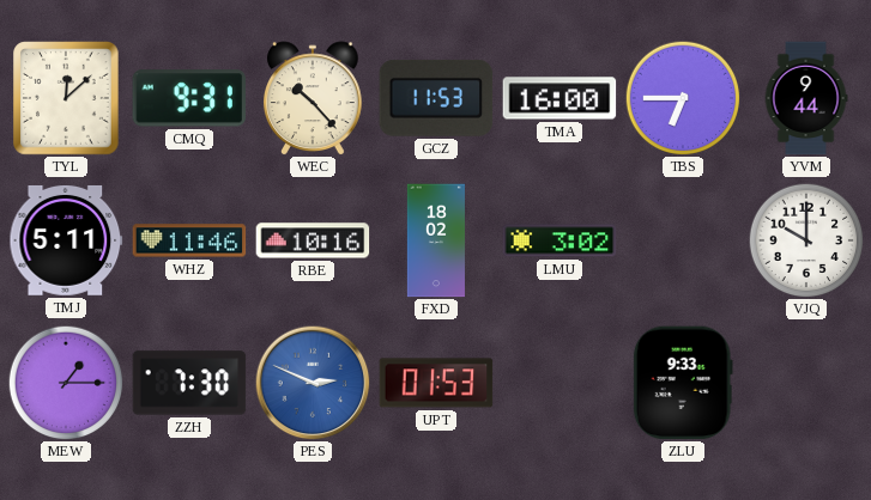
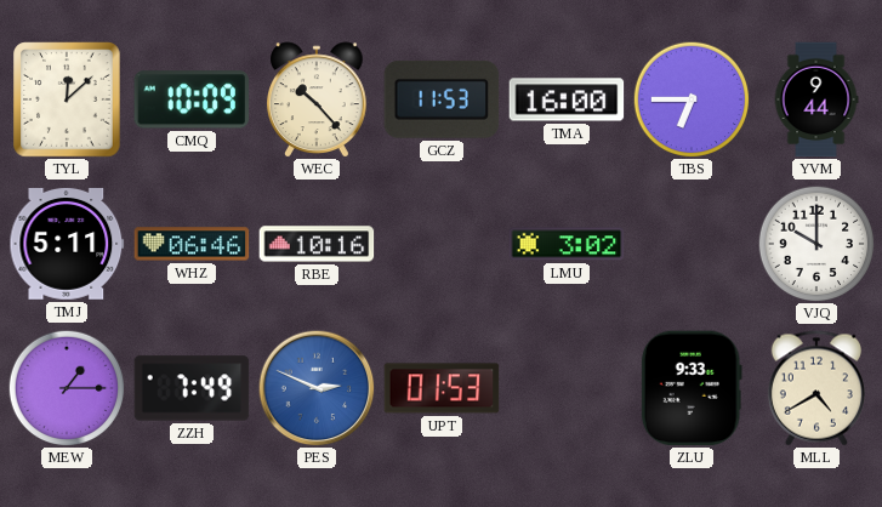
CMQ: 9:31 -> 10:09 (192, 99)
WHZ: 11:46 -> 06:46 (192, 244)
FXD: 18:02 -> none (436, 240)
ZZH: 7:30 -> 7:49 (192, 388)
MLL: none -> 4:40 (816, 388)
